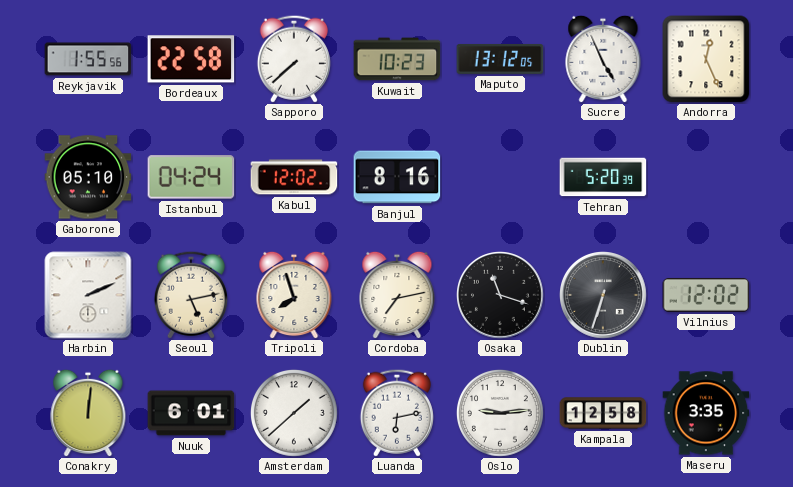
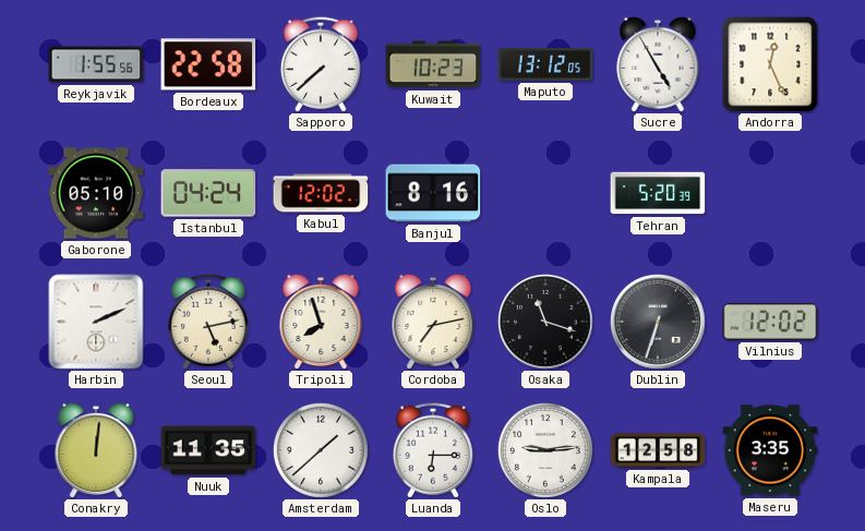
Sucre: 4:56 -> 4:55 (658, 64)
Nuuk: 6:01 -> 11:35 (208, 450)
Luanda: 6:13 -> 6:15 (433, 450)
